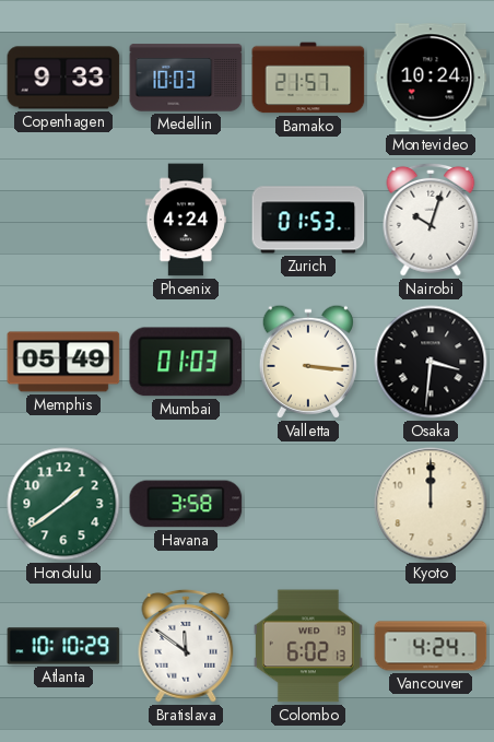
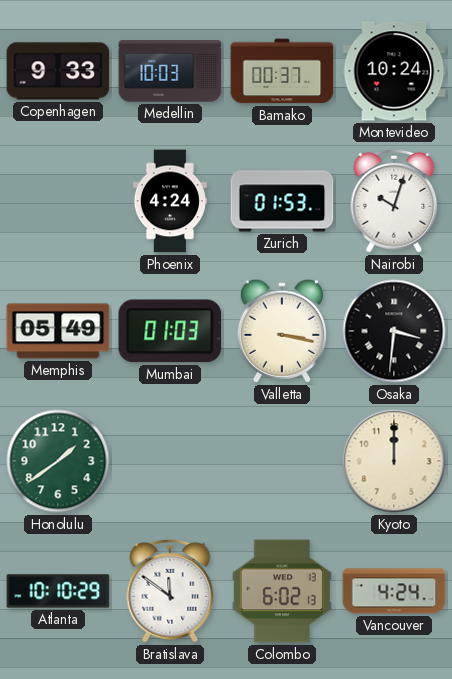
Bamako: 21:57 -> 00:37 (282, 71)
Valletta: 3:16 -> 3:17 (282, 331)
Havana: 3:58 -> none (186, 504)
